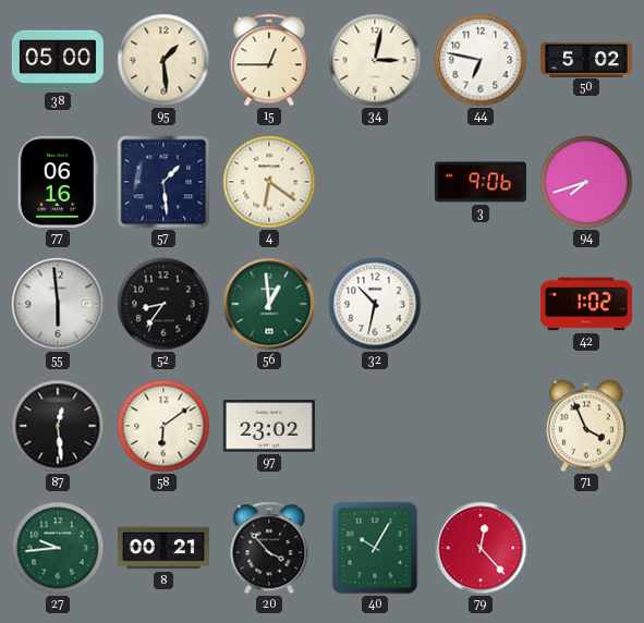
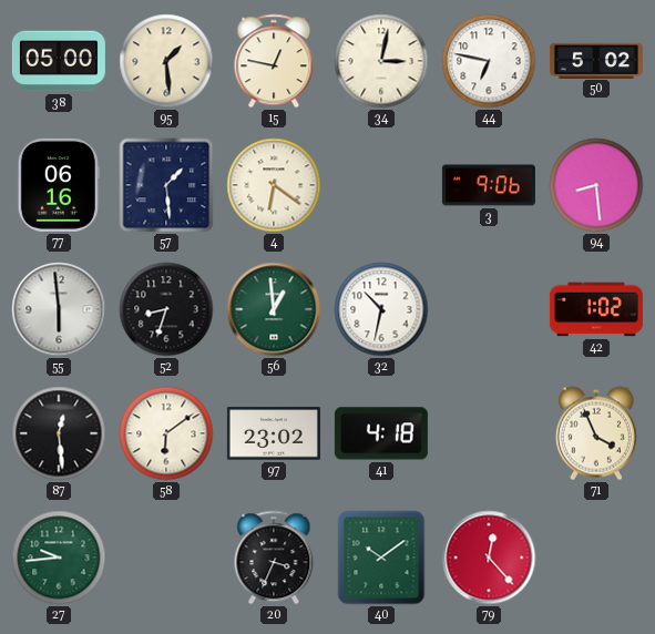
15: 12:45 -> 12:47 (274, 61)
94: 7:42 -> 8:29 (596, 185)
52: 8:36 -> 8:33 (166, 309)
41: none -> 4:18 (381, 433)
8: 00:21 -> none (163, 548)
20: 3:53 -> 3:34 (274, 558)
40: 10:05 -> 10:09 (381, 558)
